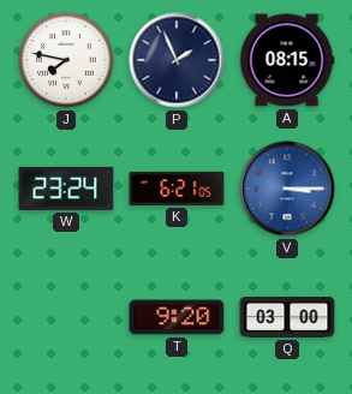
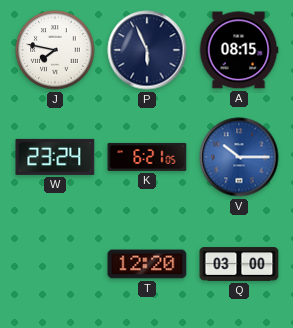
P: 1:56 -> 5:56 (147, 50)
V: 3:15 -> 10:15 (239, 157)
T: 9:20 -> 12:20 (147, 264)
